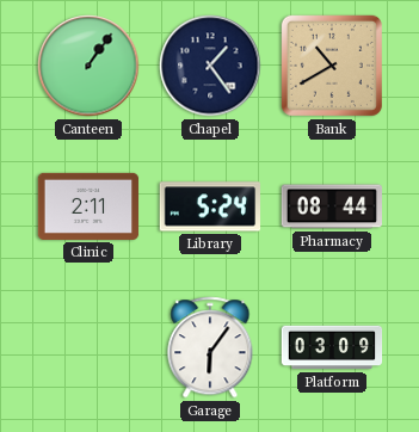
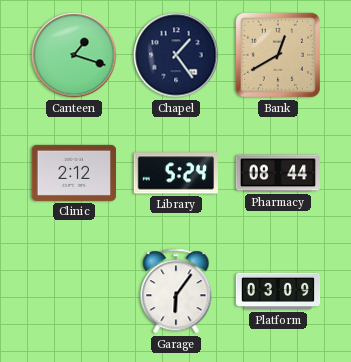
Canteen: 1:06 -> 1:18 (74, 55)
Bank: 10:40 -> 12:40 (278, 55)
Clinic: 2:11 -> 2:12 (74, 173)
